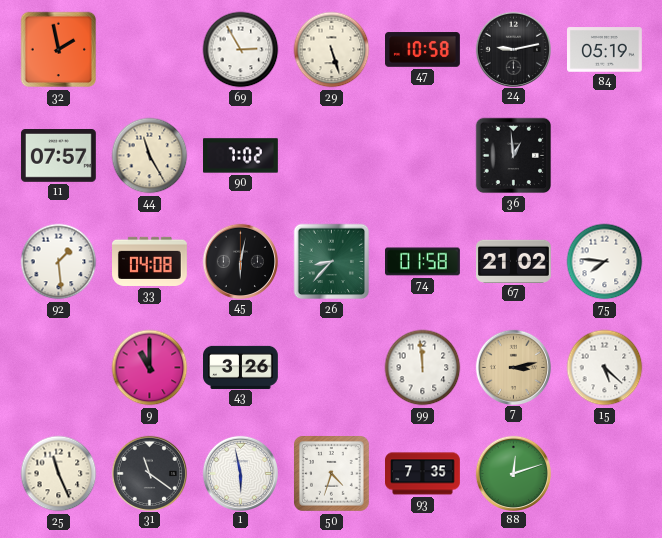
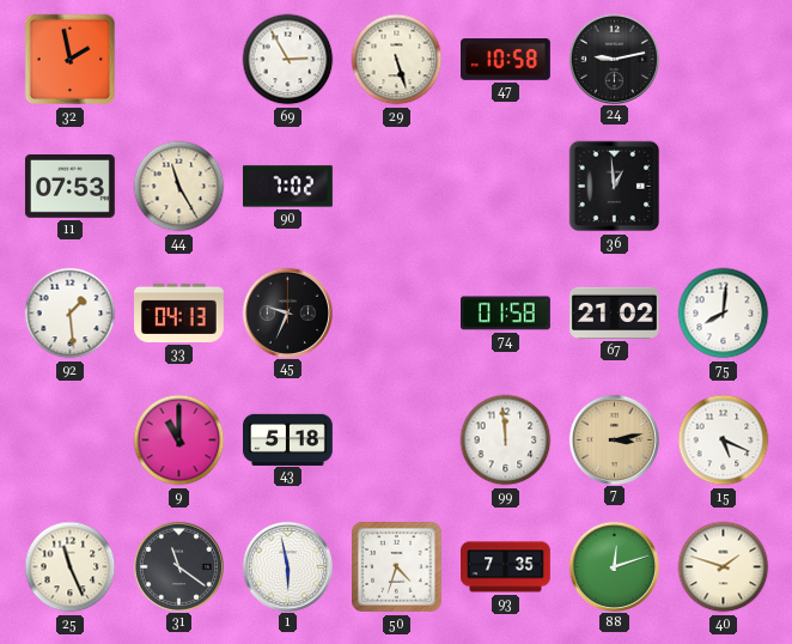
84: 05:19 -> none (605, 50)
11: 07:57 -> 07:53 (71, 187)
33: 04:08 -> 04:13 (179, 312)
45: 6:02 -> 9:34 (287, 312)
26: 8:37 -> none (332, 262)
75: 7:46 -> 8:01 (724, 314)
43: 3:26 -> 5:18 (288, 439)
15: 5:22 -> 5:19 (724, 441)
40: none -> 1:48 (724, 567)
